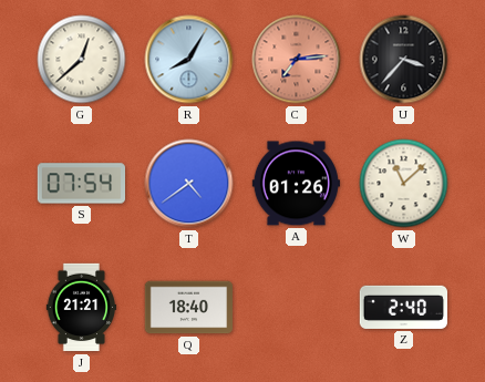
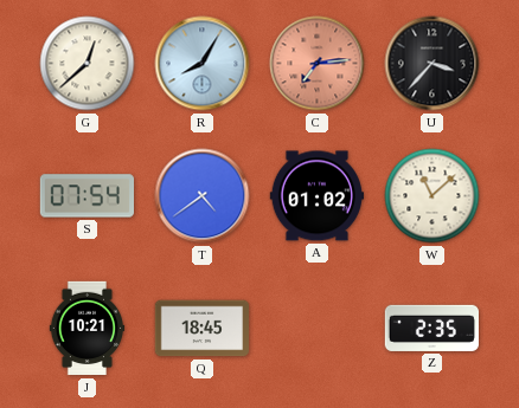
A: 01:26 -> 01:02 (316, 196)
J: 21:21 -> 10:21 (86, 329)
Q: 18:40 -> 18:45 (201, 329)
Z: 2:40 -> 2:35 (431, 328)
